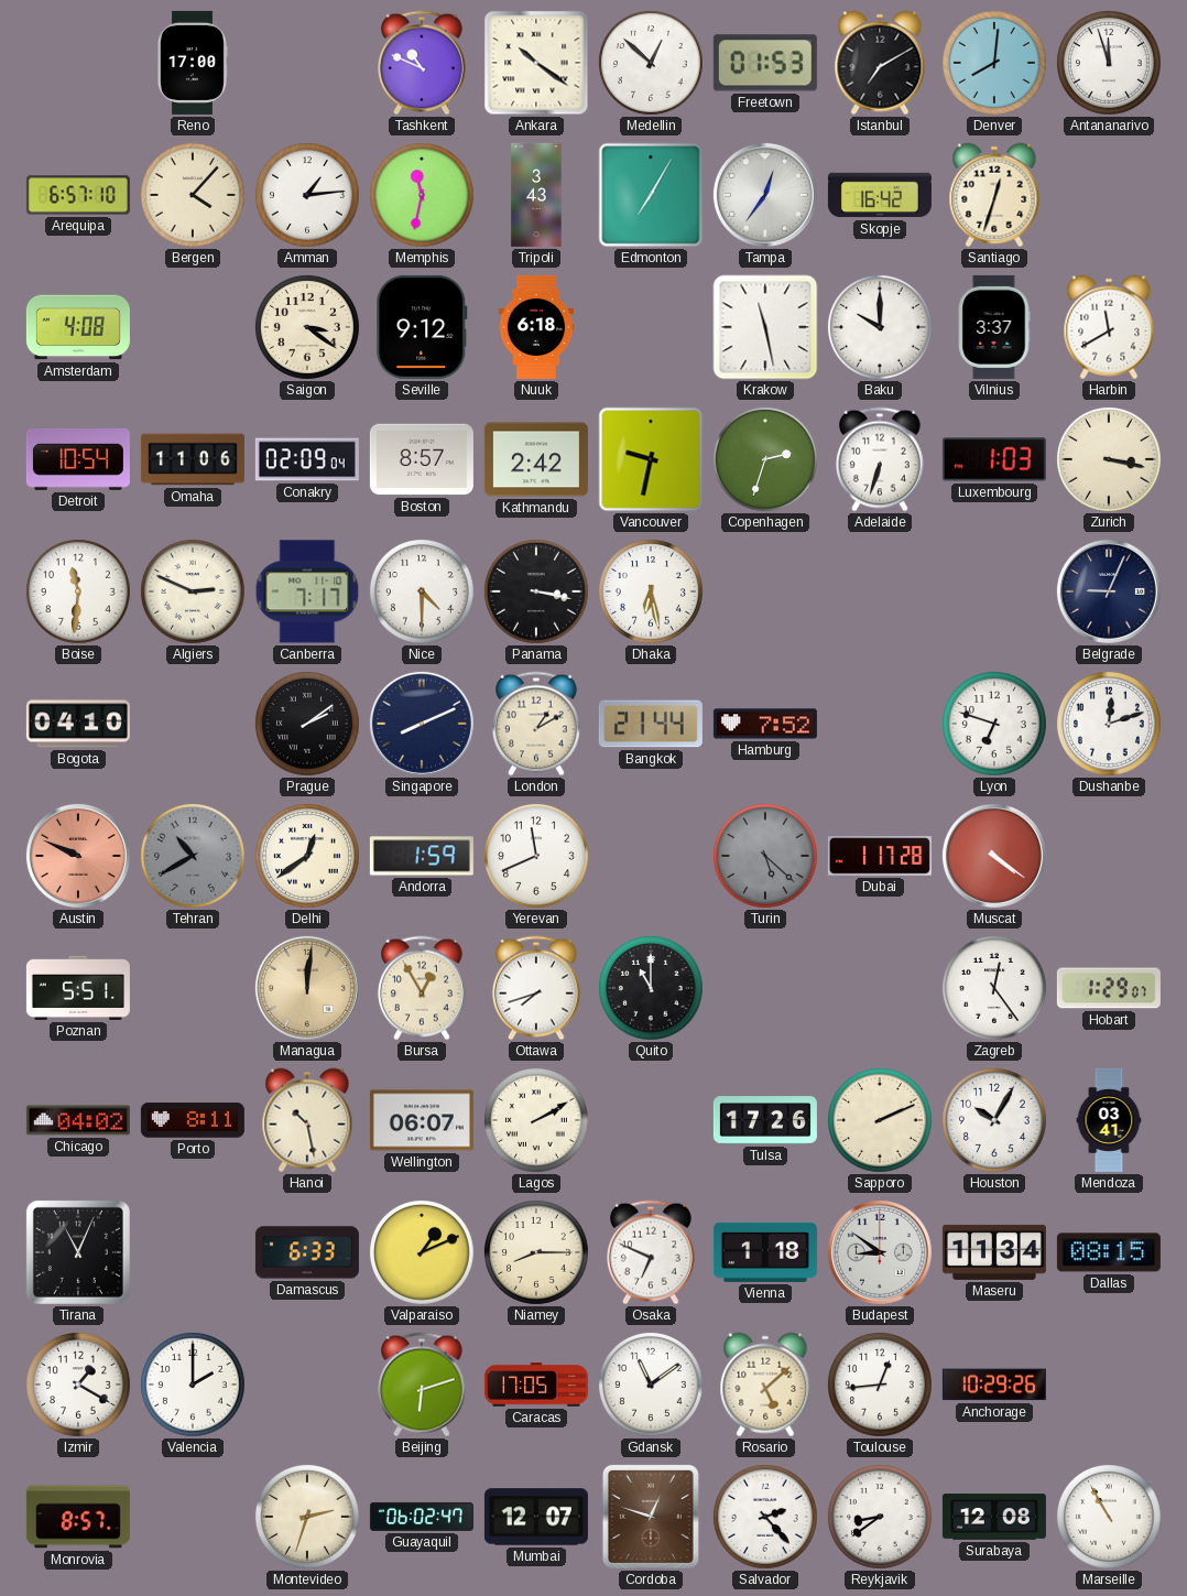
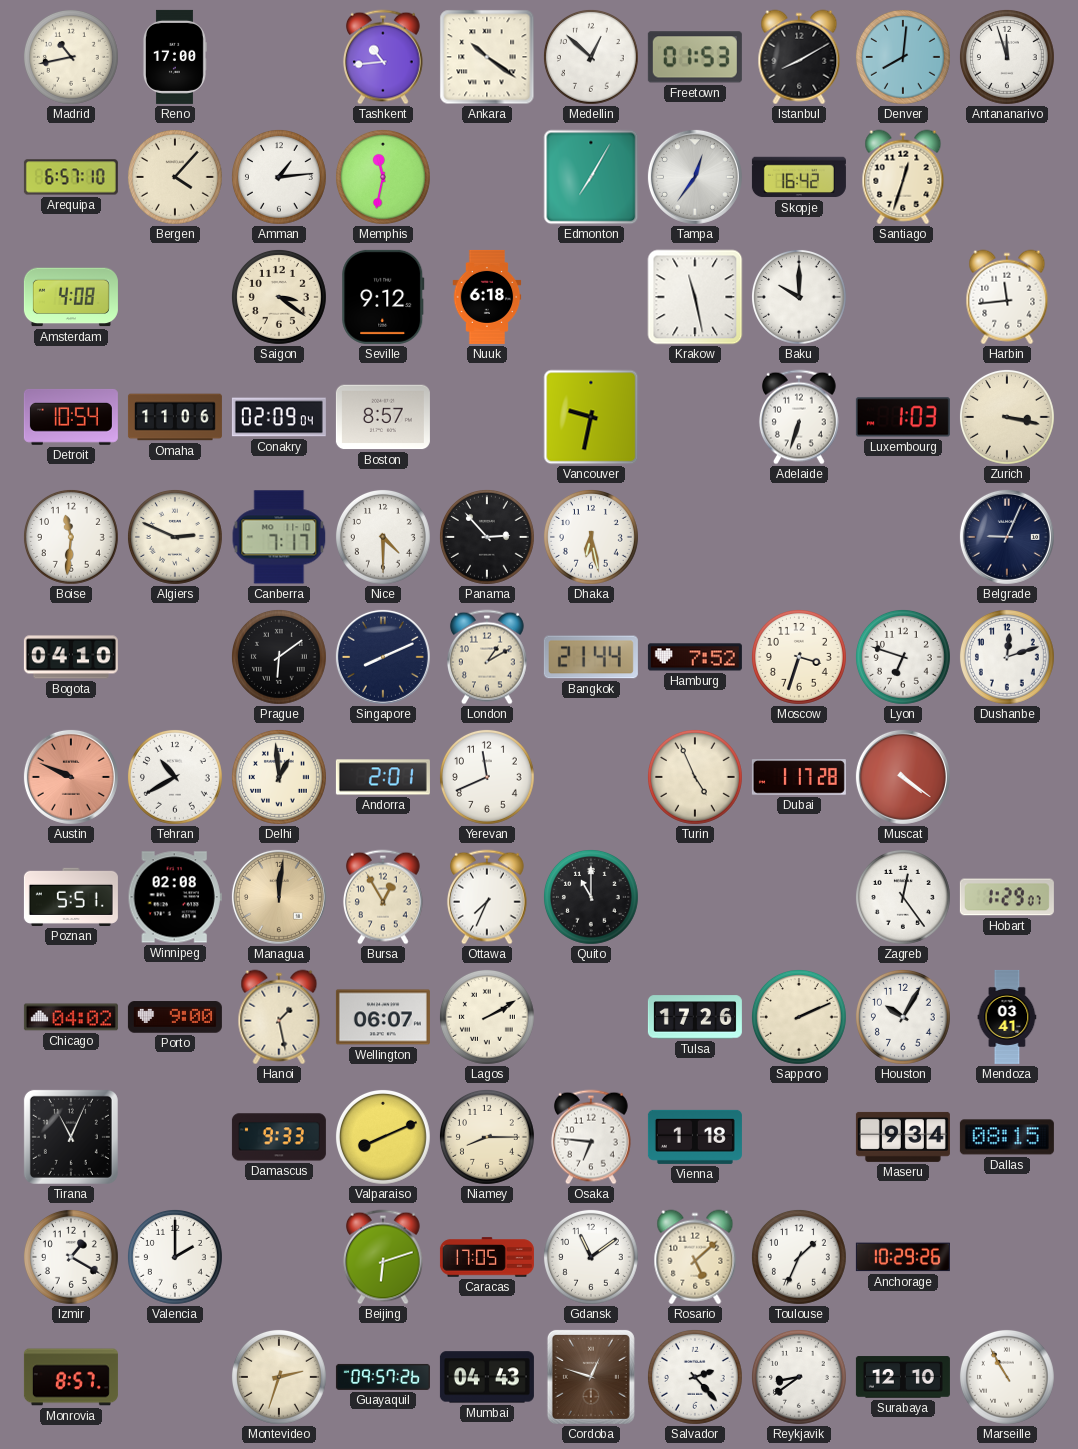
Madrid: none -> 10:43 (71, 57)
Tashkent: 10:49 -> 10:44 (383, 57)
Istanbul: 7:10 -> 8:10 (799, 57)
Tripoli: 3:43 -> none (536, 195)
Vilnius: 3:37 -> none (994, 327)
Harbin: 11:40 -> 11:44 (1007, 297)
Kathmandu: 2:42 -> none (536, 459)
Copenhagen: 2:33 -> none (765, 459)
Panama: 3:17 -> 2:53 (487, 537)
Prague: 2:09 -> 6:09 (279, 657)
Moscow: none -> 3:33 (799, 657)
Tehran dial: grey -> white (175, 777)
Delhi: 12:39 -> 12:59 (279, 777)
Andorra: 1:59 -> 2:01 (383, 777)
Turin: 5:22 -> 4:56 (695, 777)
Turin dial: grey -> cream (695, 777)
Winnipeg: none -> 02:08 (175, 897)
Ottawa: 7:42 -> 7:34 (487, 897)
Porto: 8:11 -> 9:00 (175, 1017)
Hanoi: 10:28 -> 1:28 (279, 1017)
Damascus: 6:33 -> 9:33 (279, 1137)
Valparaiso: 1:11 -> 8:11 (383, 1137)
Osaka: 6:49 -> 6:46 (591, 1137)
Budapest: 8:51 -> none (880, 1252)
Maseru: 11:34 -> 9:34 (903, 1137)
Toulouse: 12:44 -> 1:34 (799, 1257)
Guayaquil: 06:02 -> 09:57 (383, 1377)
Mumbai: 12:07 -> 04:43 (487, 1377)
Surabaya: 12:08 -> 12:10 (903, 1377)
